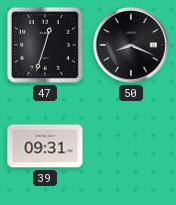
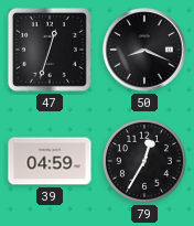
39: 09:31 -> 04:59 (50, 161)
79: none -> 12:35 (144, 161)
